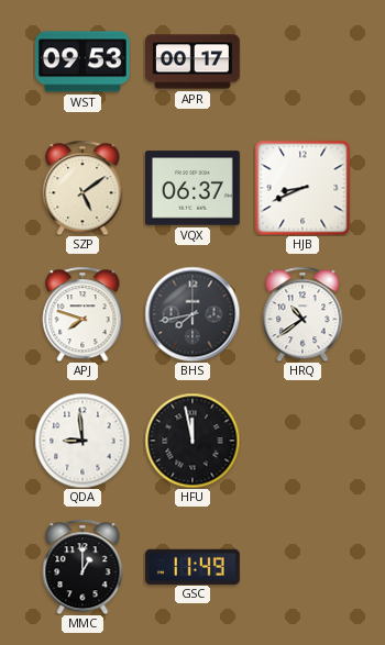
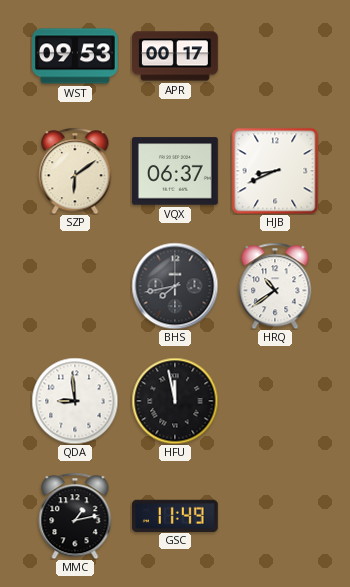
SZP: 5:09 -> 6:09 (75, 171)
APJ: 7:48 -> none (82, 314)
MMC: 1:00 -> 1:13 (75, 516)
